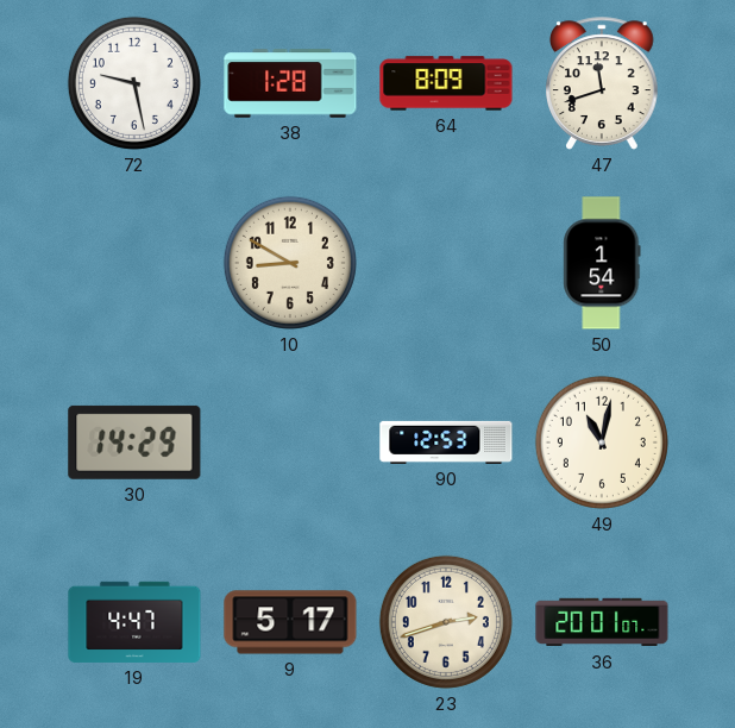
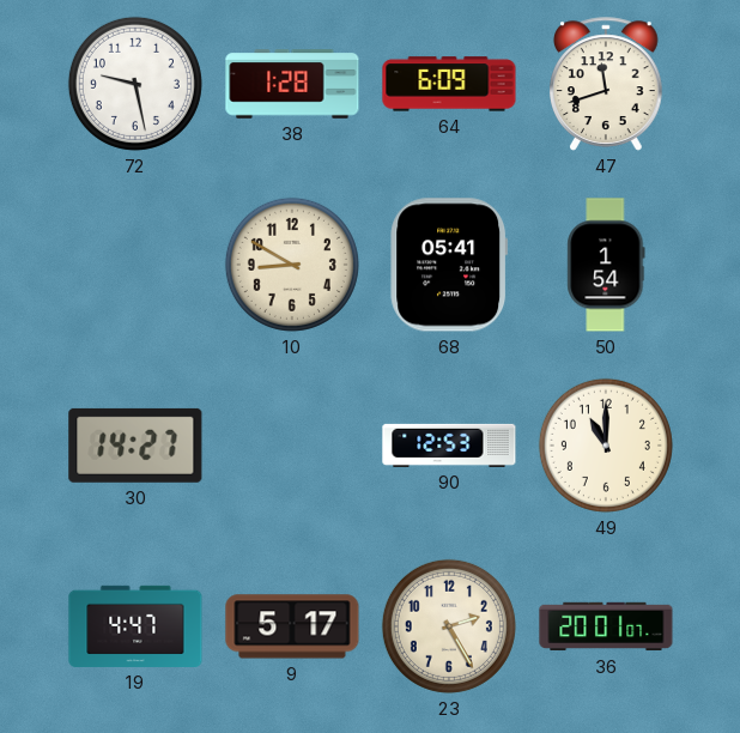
64: 8:09 -> 6:09 (449, 84)
68: none -> 05:41 (449, 265)
30: 14:29 -> 14:27 (135, 446)
49: 11:02 -> 11:00 (606, 446)
23: 2:42 -> 2:25 (449, 626)
